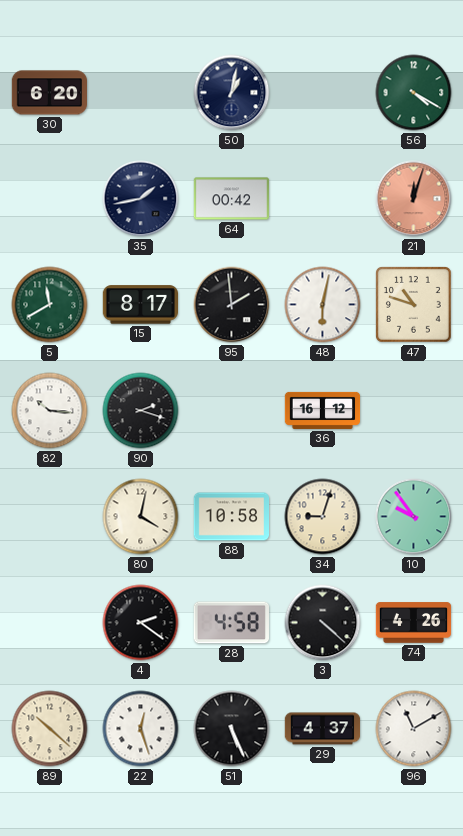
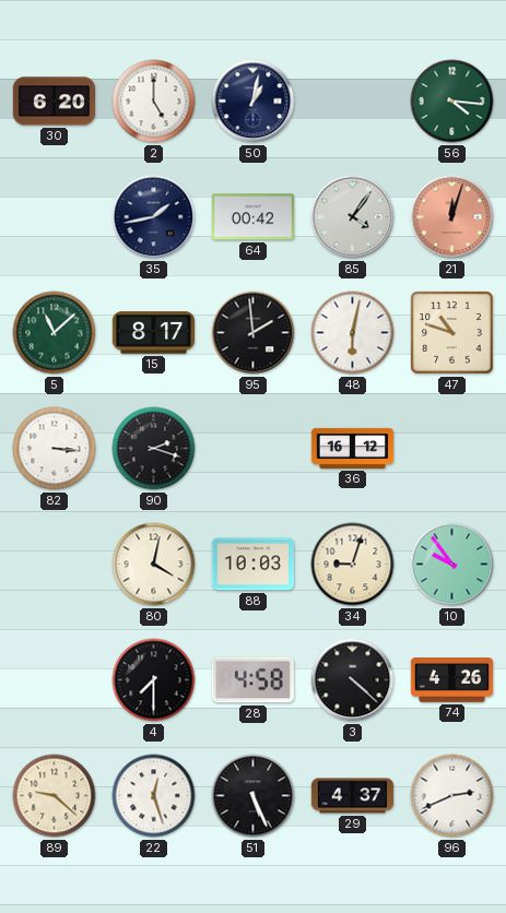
2: none -> 5:00 (154, 102)
56: 4:20 -> 4:16 (452, 102)
85: none -> 4:06 (353, 217)
5: 11:40 -> 11:08 (55, 333)
82: 10:16 -> 3:16 (55, 449)
88: 10:58 -> 10:03 (254, 565)
4: 2:21 -> 7:30 (154, 680)
89: 10:22 -> 9:22 (55, 796)
96: 11:10 -> 2:41 (452, 796)
